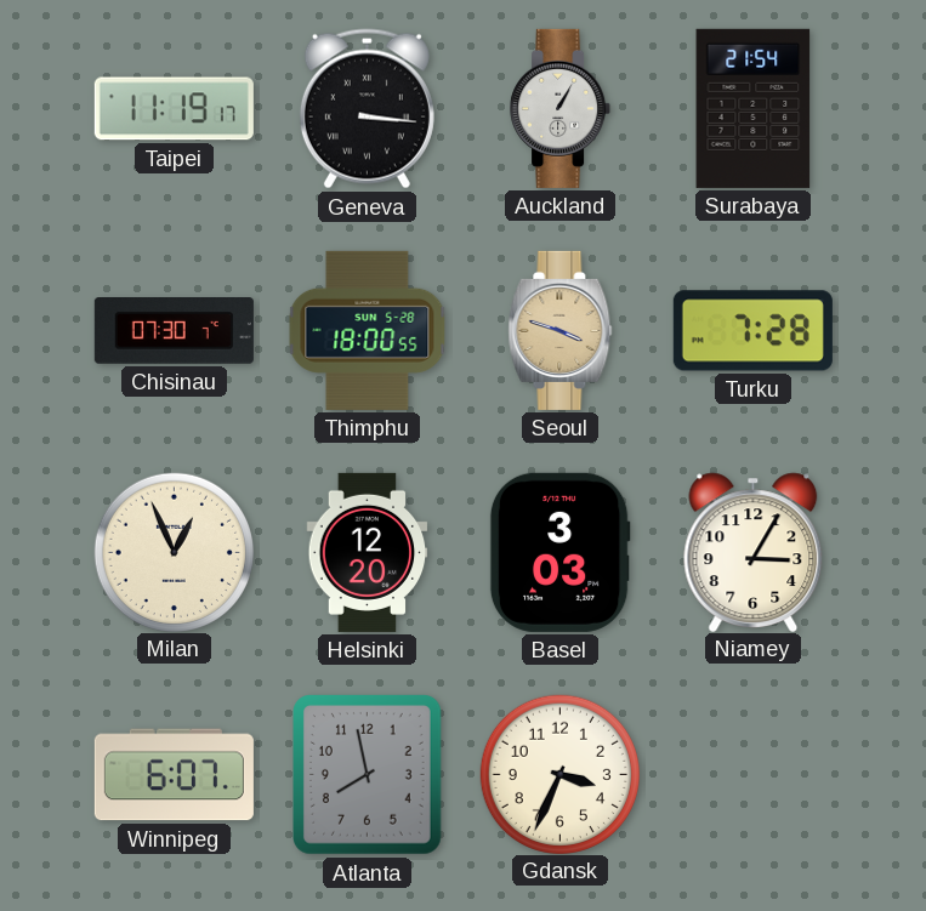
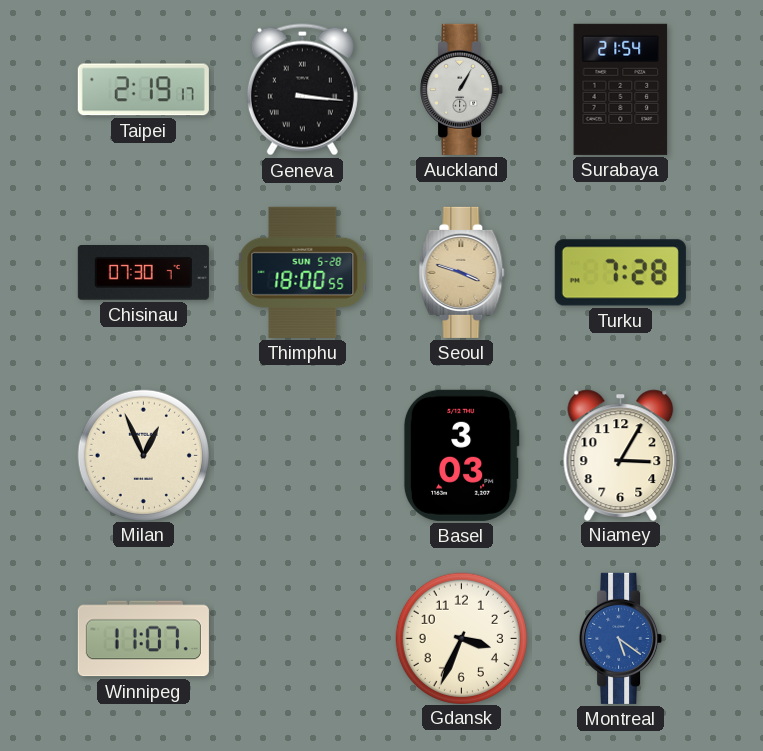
Taipei: 11:19 -> 2:19 (143, 90)
Helsinki: 12:20 -> none (368, 552)
Winnipeg: 6:07 -> 11:07 (143, 639)
Atlanta: 7:58 -> none (368, 775)
Montreal: none -> 5:21 (621, 638)
